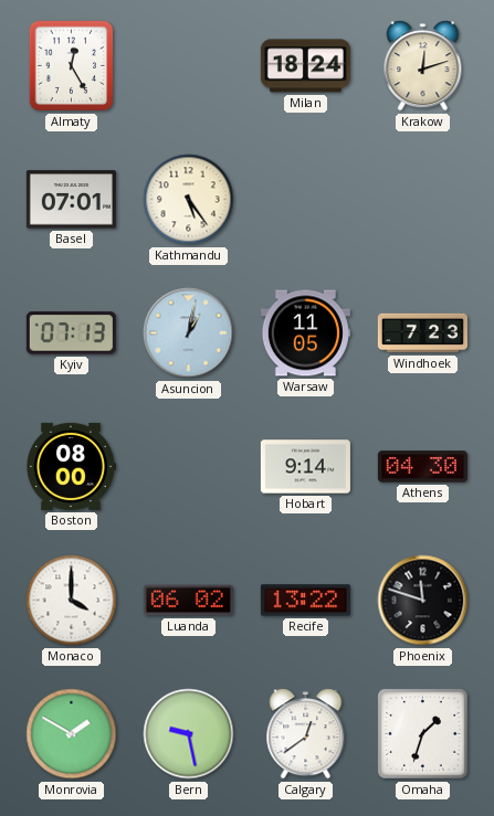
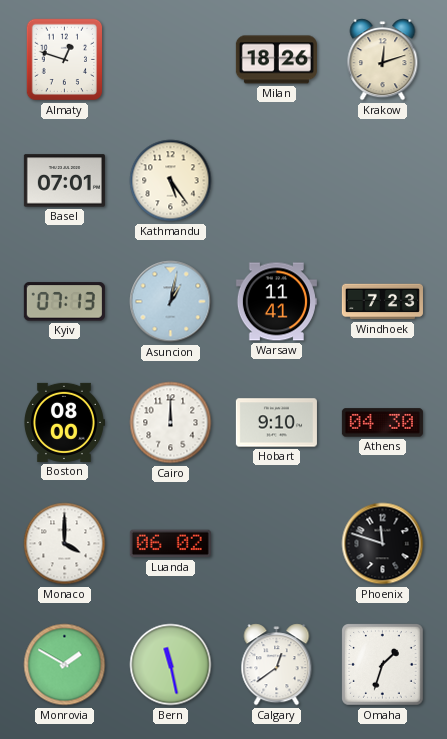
Almaty: 12:25 -> 12:48 (65, 60)
Milan: 18:24 -> 18:26 (276, 60)
Warsaw: 11:05 -> 11:41 (276, 302)
Cairo: none -> 12:00 (171, 423)
Hobart: 9:14 -> 9:10 (276, 423)
Recife: 13:22 -> none (305, 601)
Bern: 9:28 -> 11:28 (171, 665)
